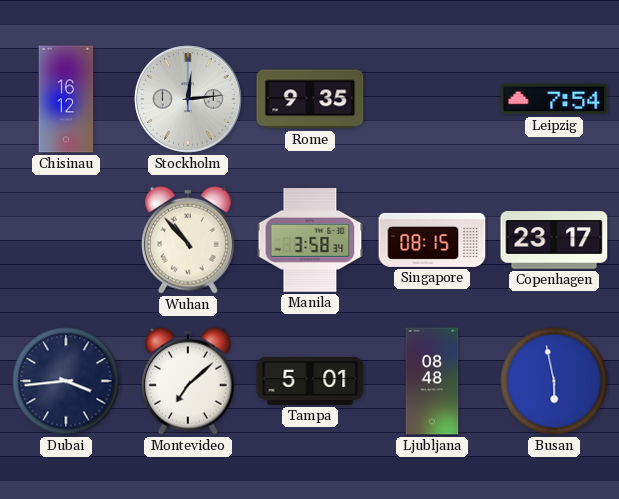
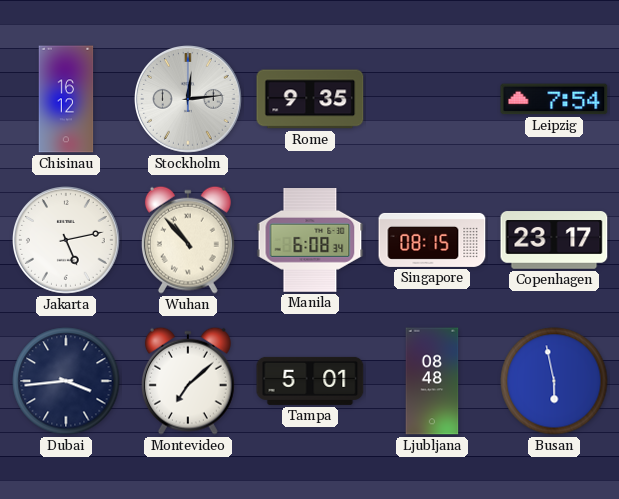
Jakarta: none -> 5:13 (67, 241)
Manila: 3:58 -> 6:08 (310, 241)
